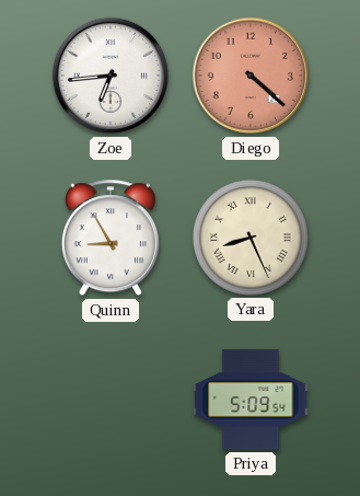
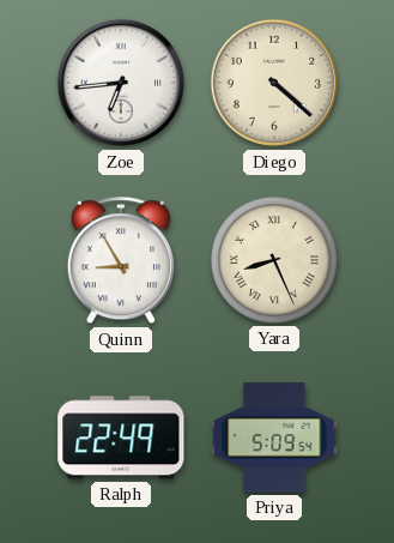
Diego dial: salmon -> cream (274, 83)
Ralph: none -> 22:49 (121, 438)
